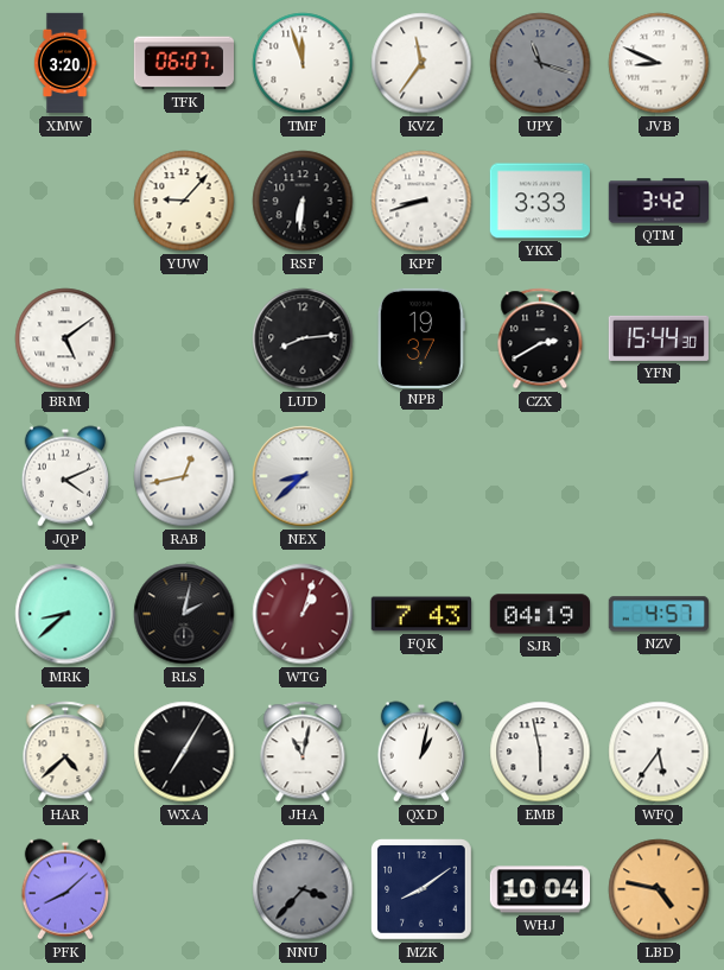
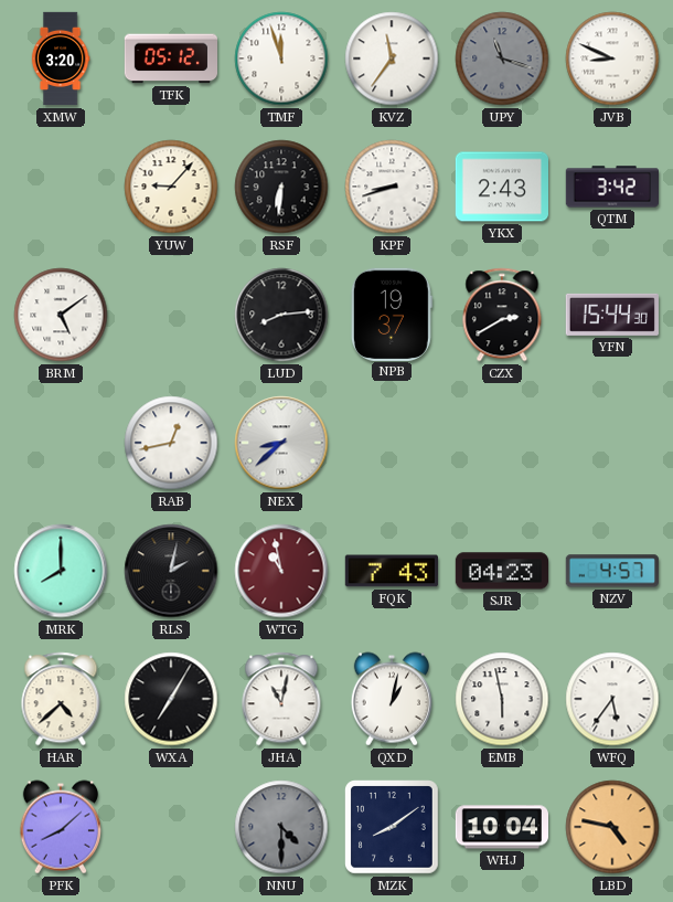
TFK: 06:07 -> 05:12 (170, 59)
YKX: 3:33 -> 2:43 (501, 187)
JQP: 4:11 -> none (65, 476)
MRK: 8:38 -> 8:00 (61, 571)
WTG: 1:03 -> 10:58 (281, 571)
SJR: 04:19 -> 04:23 (501, 571)
NNU: 3:37 -> 4:30 (281, 827)
